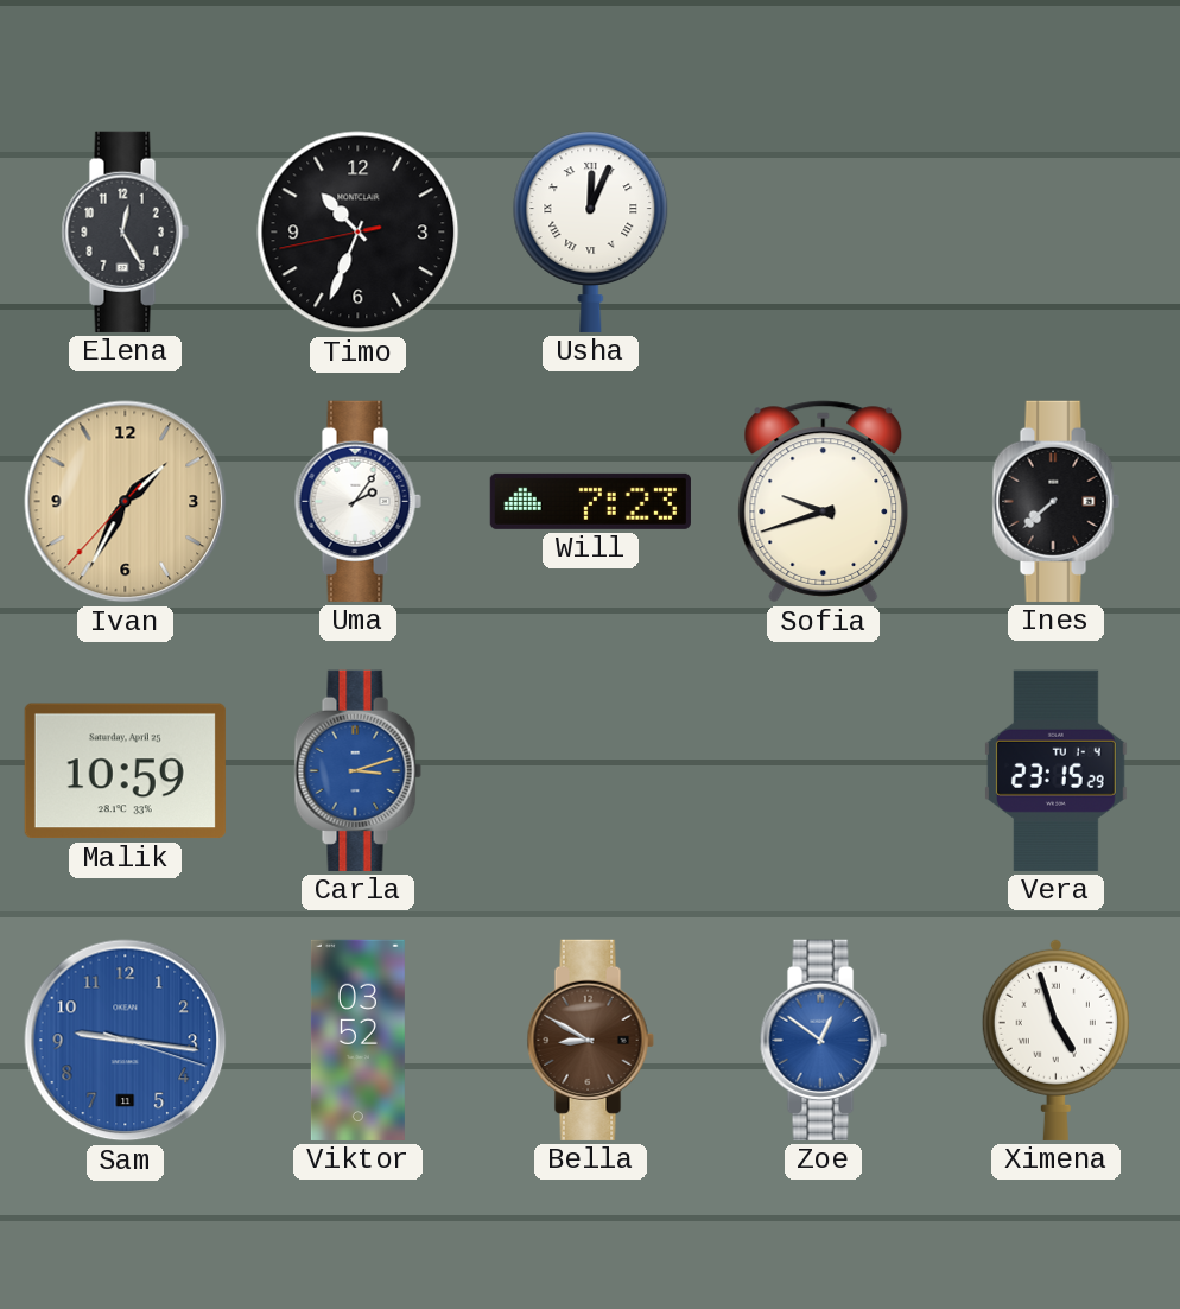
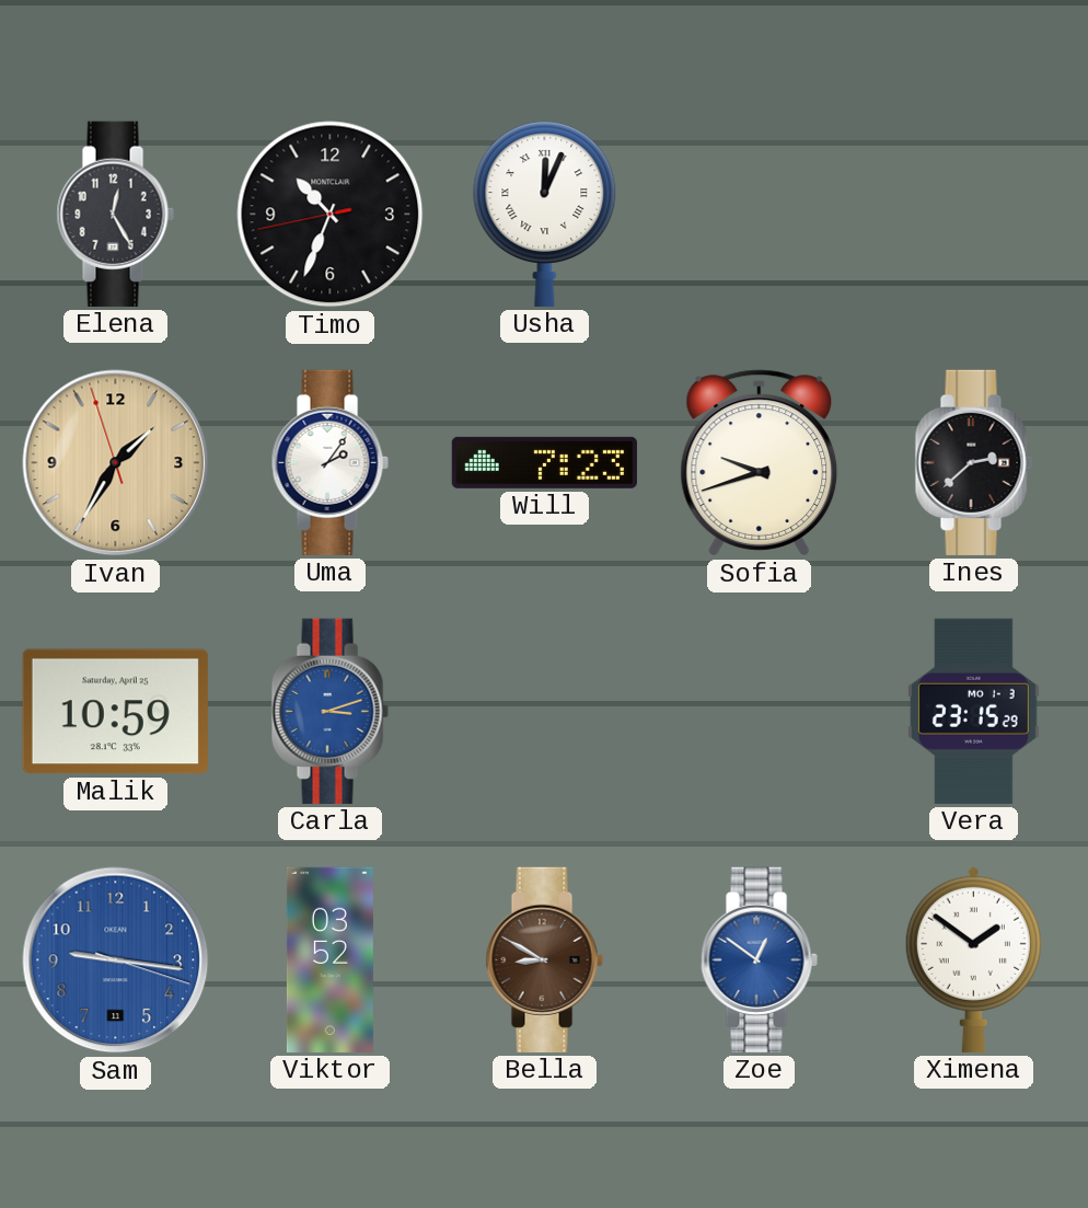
Ivan: 1:34:37 -> 1:34:57 (116, 463)
Ines: 7:38 -> 2:38 (973, 462)
Vera date: TU 1-4 -> MO 1-3 (973, 711)
Ximena: 4:57 -> 1:51 (973, 959)
